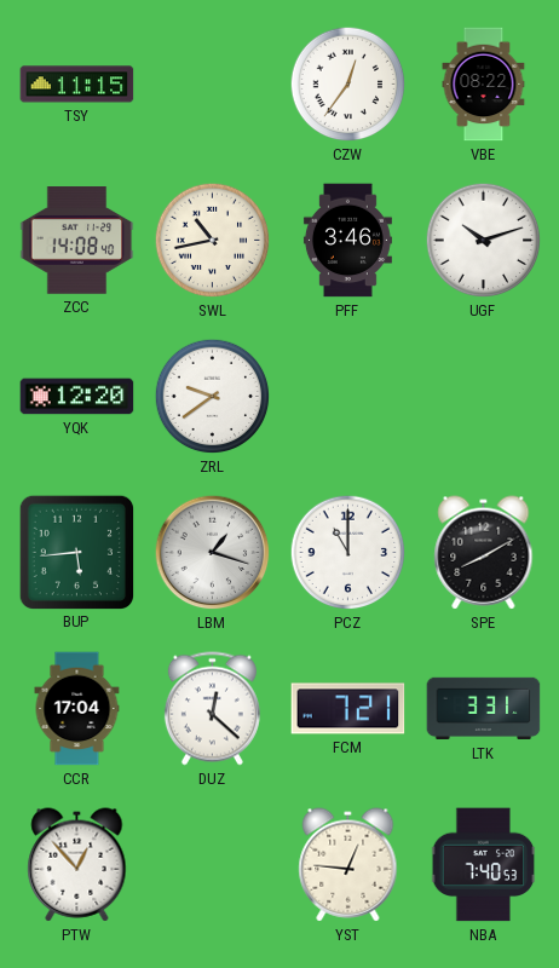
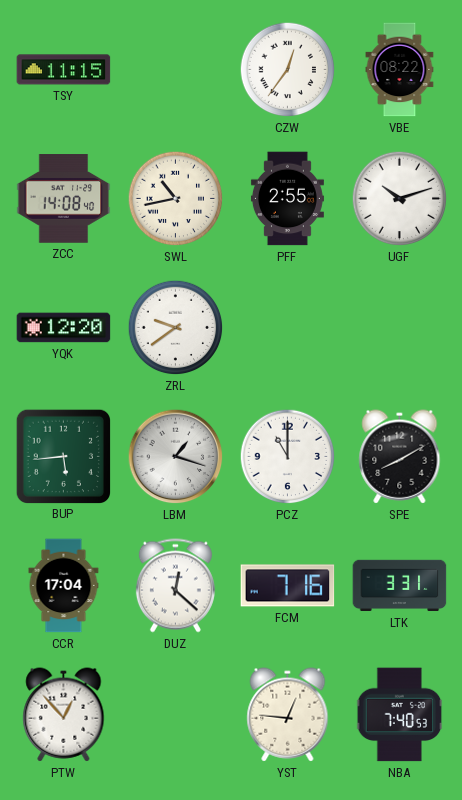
PFF: 3:46 -> 2:55 (287, 199)
FCM: 7:21 -> 7:16 (288, 586)
